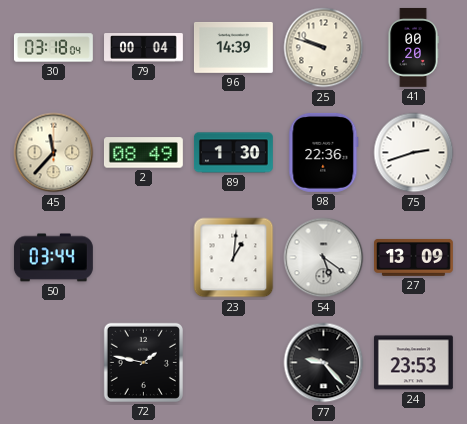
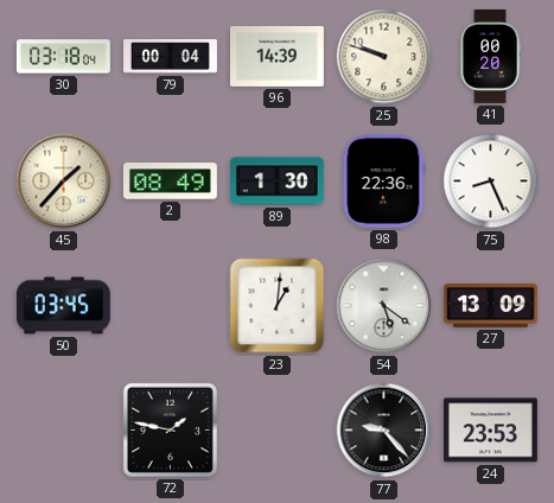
45: 11:37 -> 1:37 (64, 182)
75: 2:42 -> 8:26 (491, 182)
50: 03:44 -> 03:45 (63, 306)
